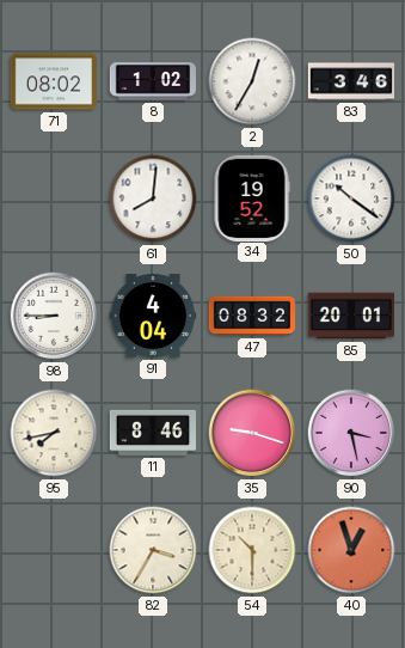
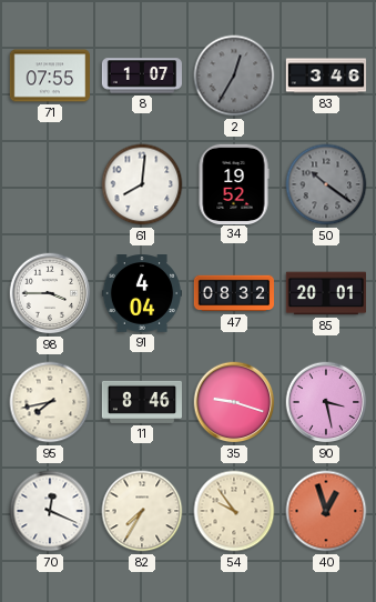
71: 08:02 -> 07:55 (49, 76)
8: 1:02 -> 1:07 (142, 76)
2 dial: white -> grey (234, 76)
50 dial: white -> grey (326, 184)
98: 8:45 -> 3:45 (50, 293)
70: none -> 12:19 (50, 511)
82: 3:35 -> 7:35 (142, 511)
54: 10:30 -> 9:54 (234, 511)
